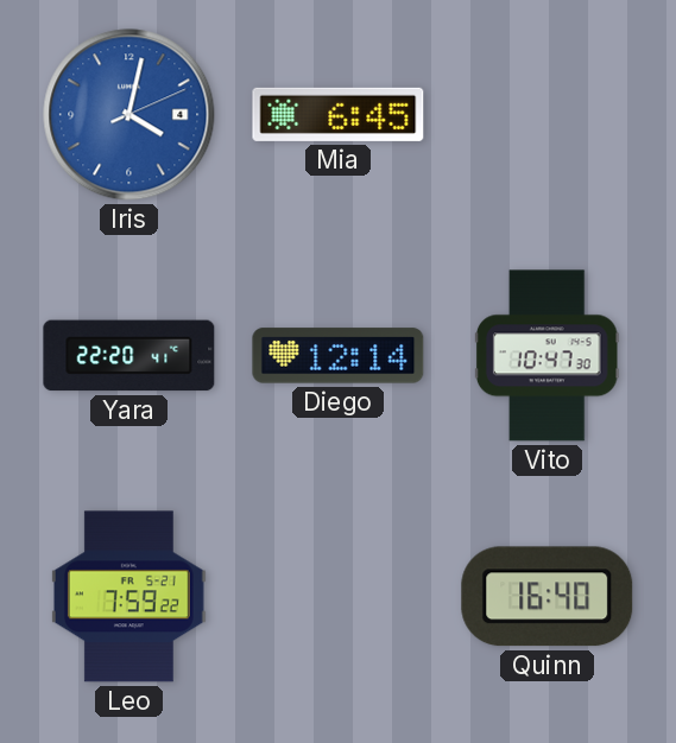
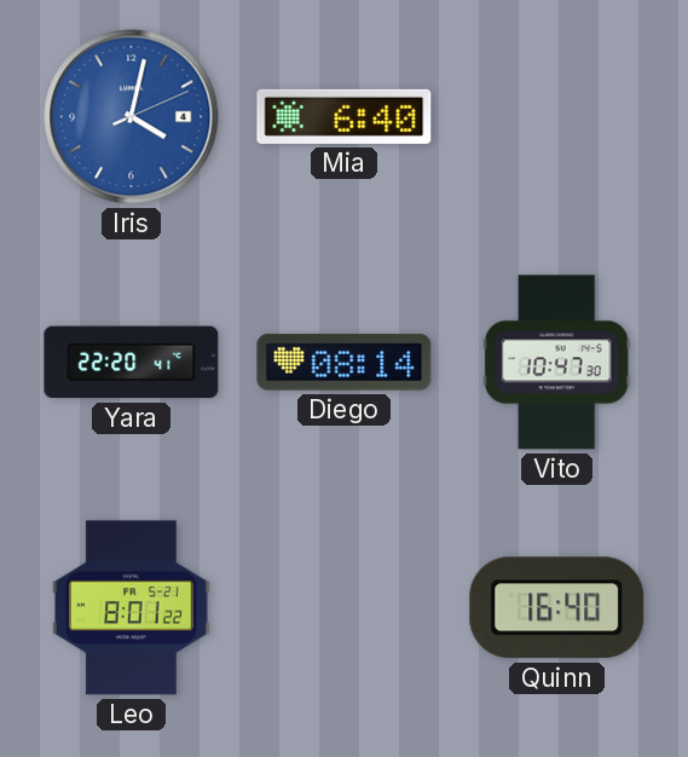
Mia: 6:45 -> 6:40 (345, 116)
Diego: 12:14 -> 08:14 (345, 363)
Leo: 7:59 -> 8:01 (131, 608)
